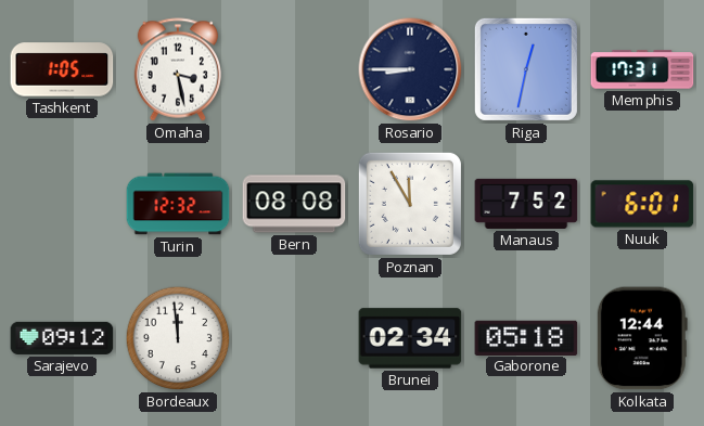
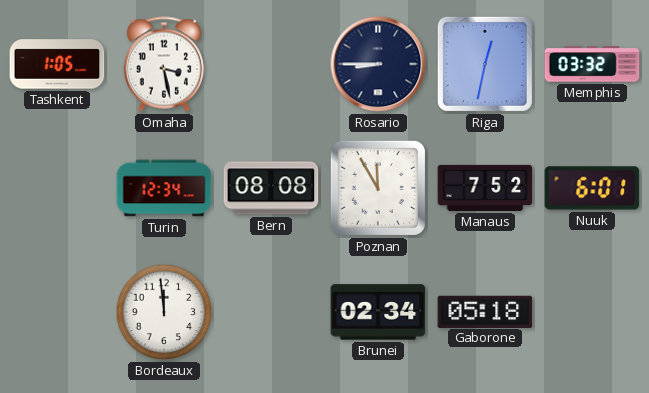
Memphis: 17:31 -> 03:32 (592, 64)
Turin: 12:32 -> 12:34 (164, 188)
Sarajevo: 09:12 -> none (62, 338)
Kolkata: 12:44 -> none (642, 338)
